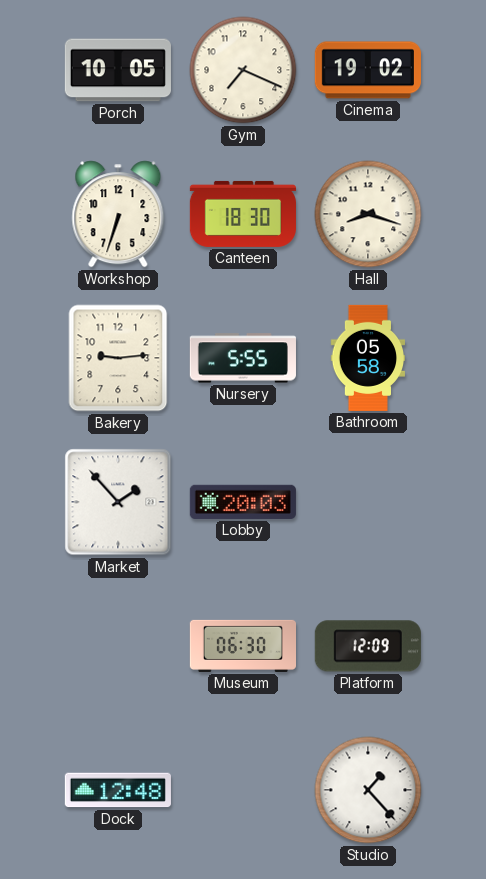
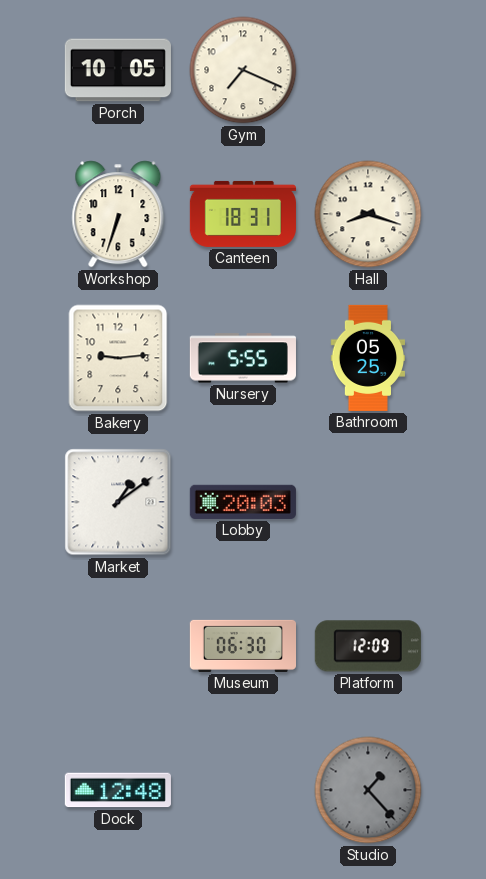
Cinema: 19:02 -> none (368, 70)
Canteen: 18:30 -> 18:31 (243, 214)
Bathroom: 05:58 -> 05:25 (368, 358)
Market: 1:53 -> 1:09 (118, 502)
Studio dial: white -> grey (368, 790)
